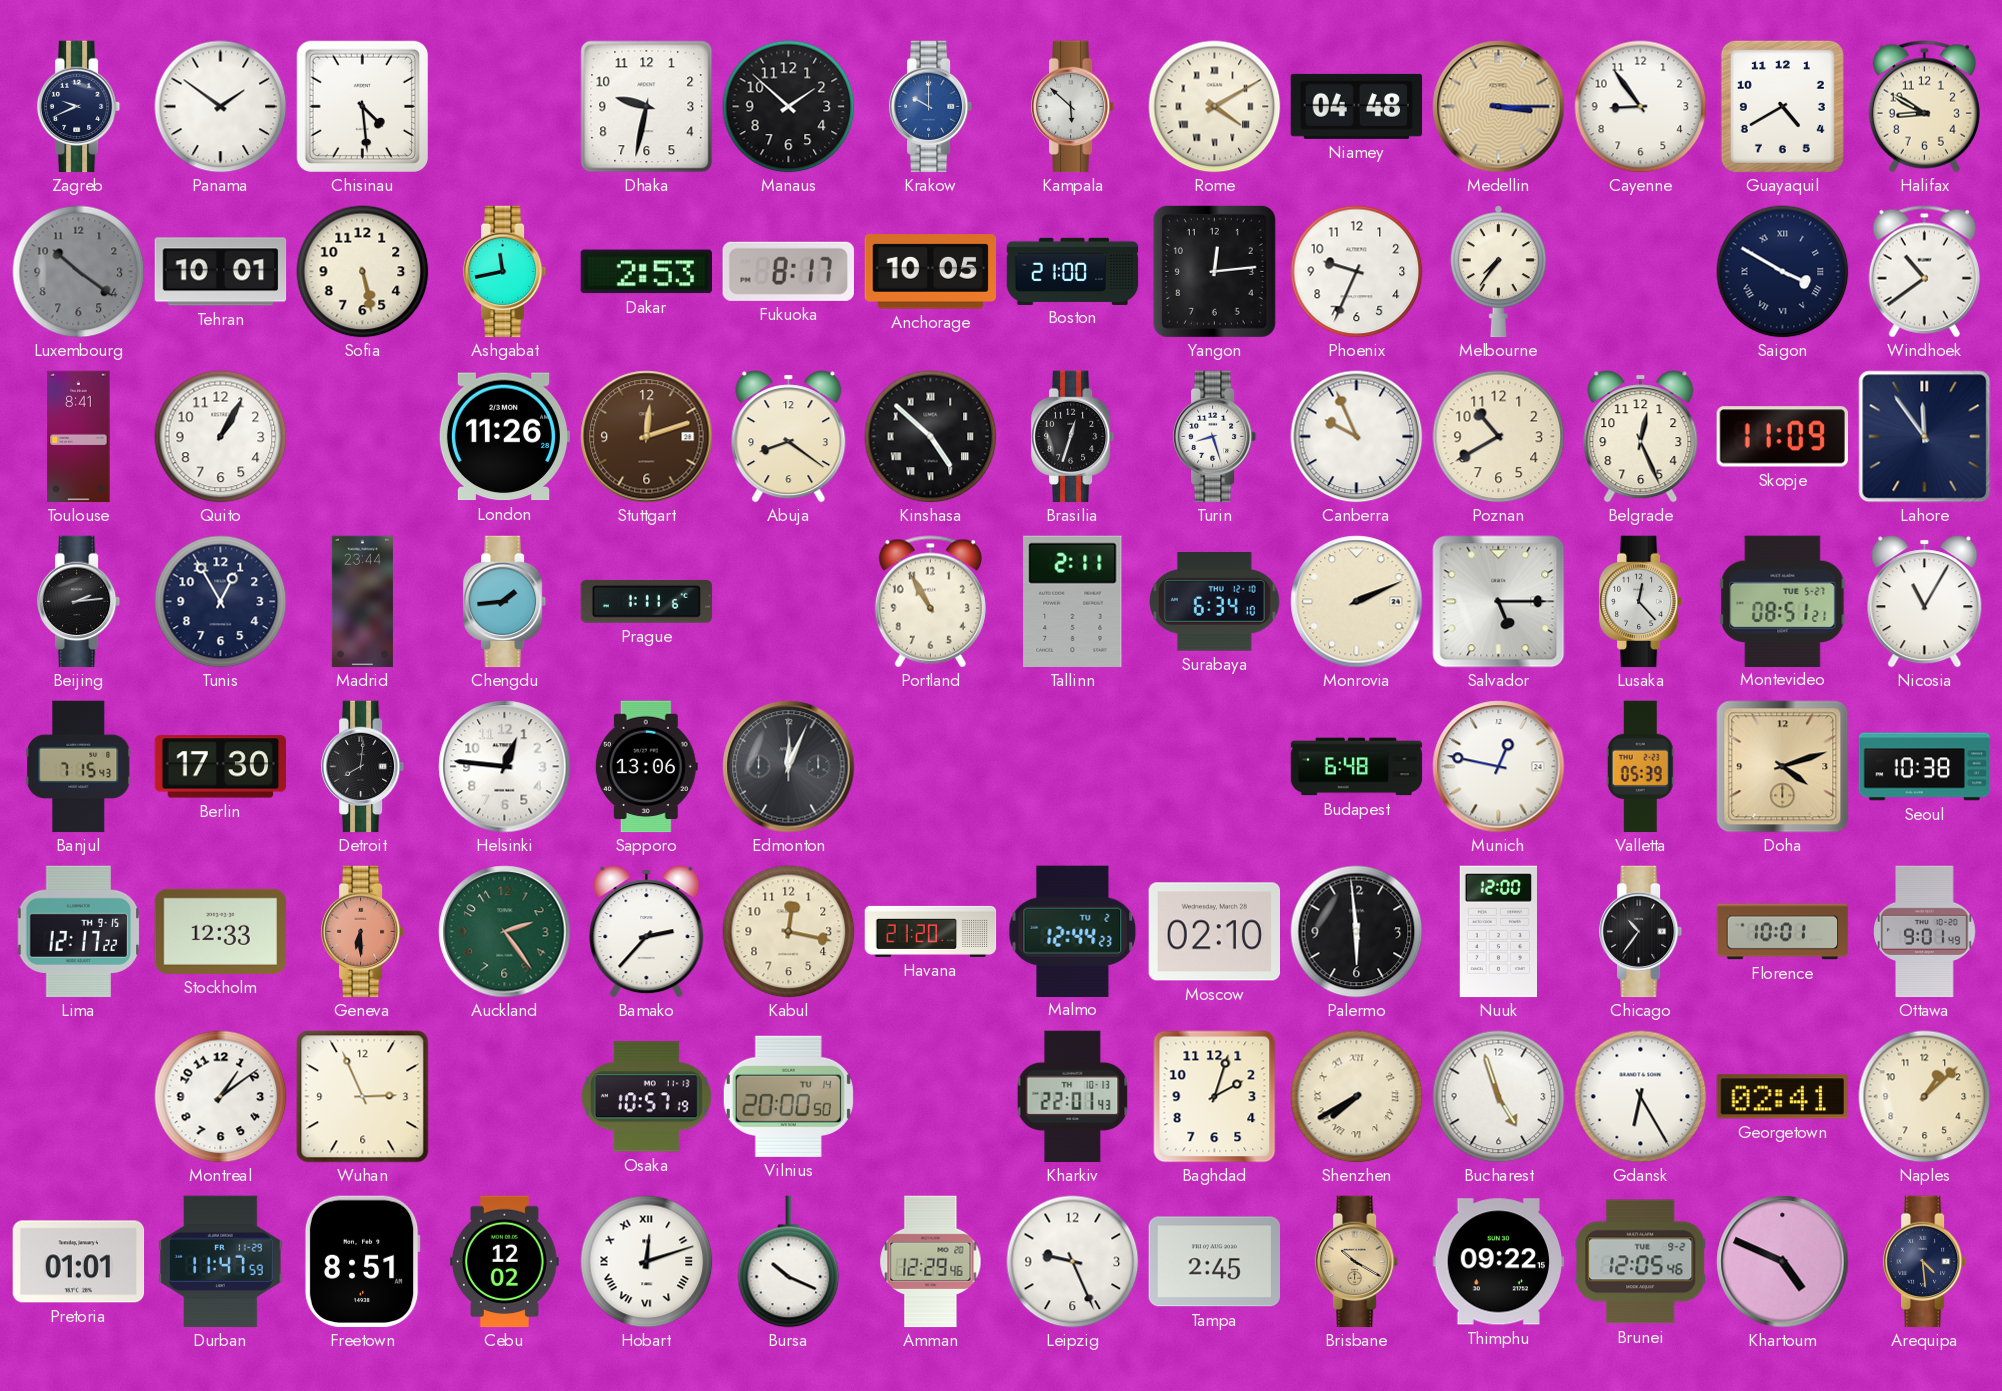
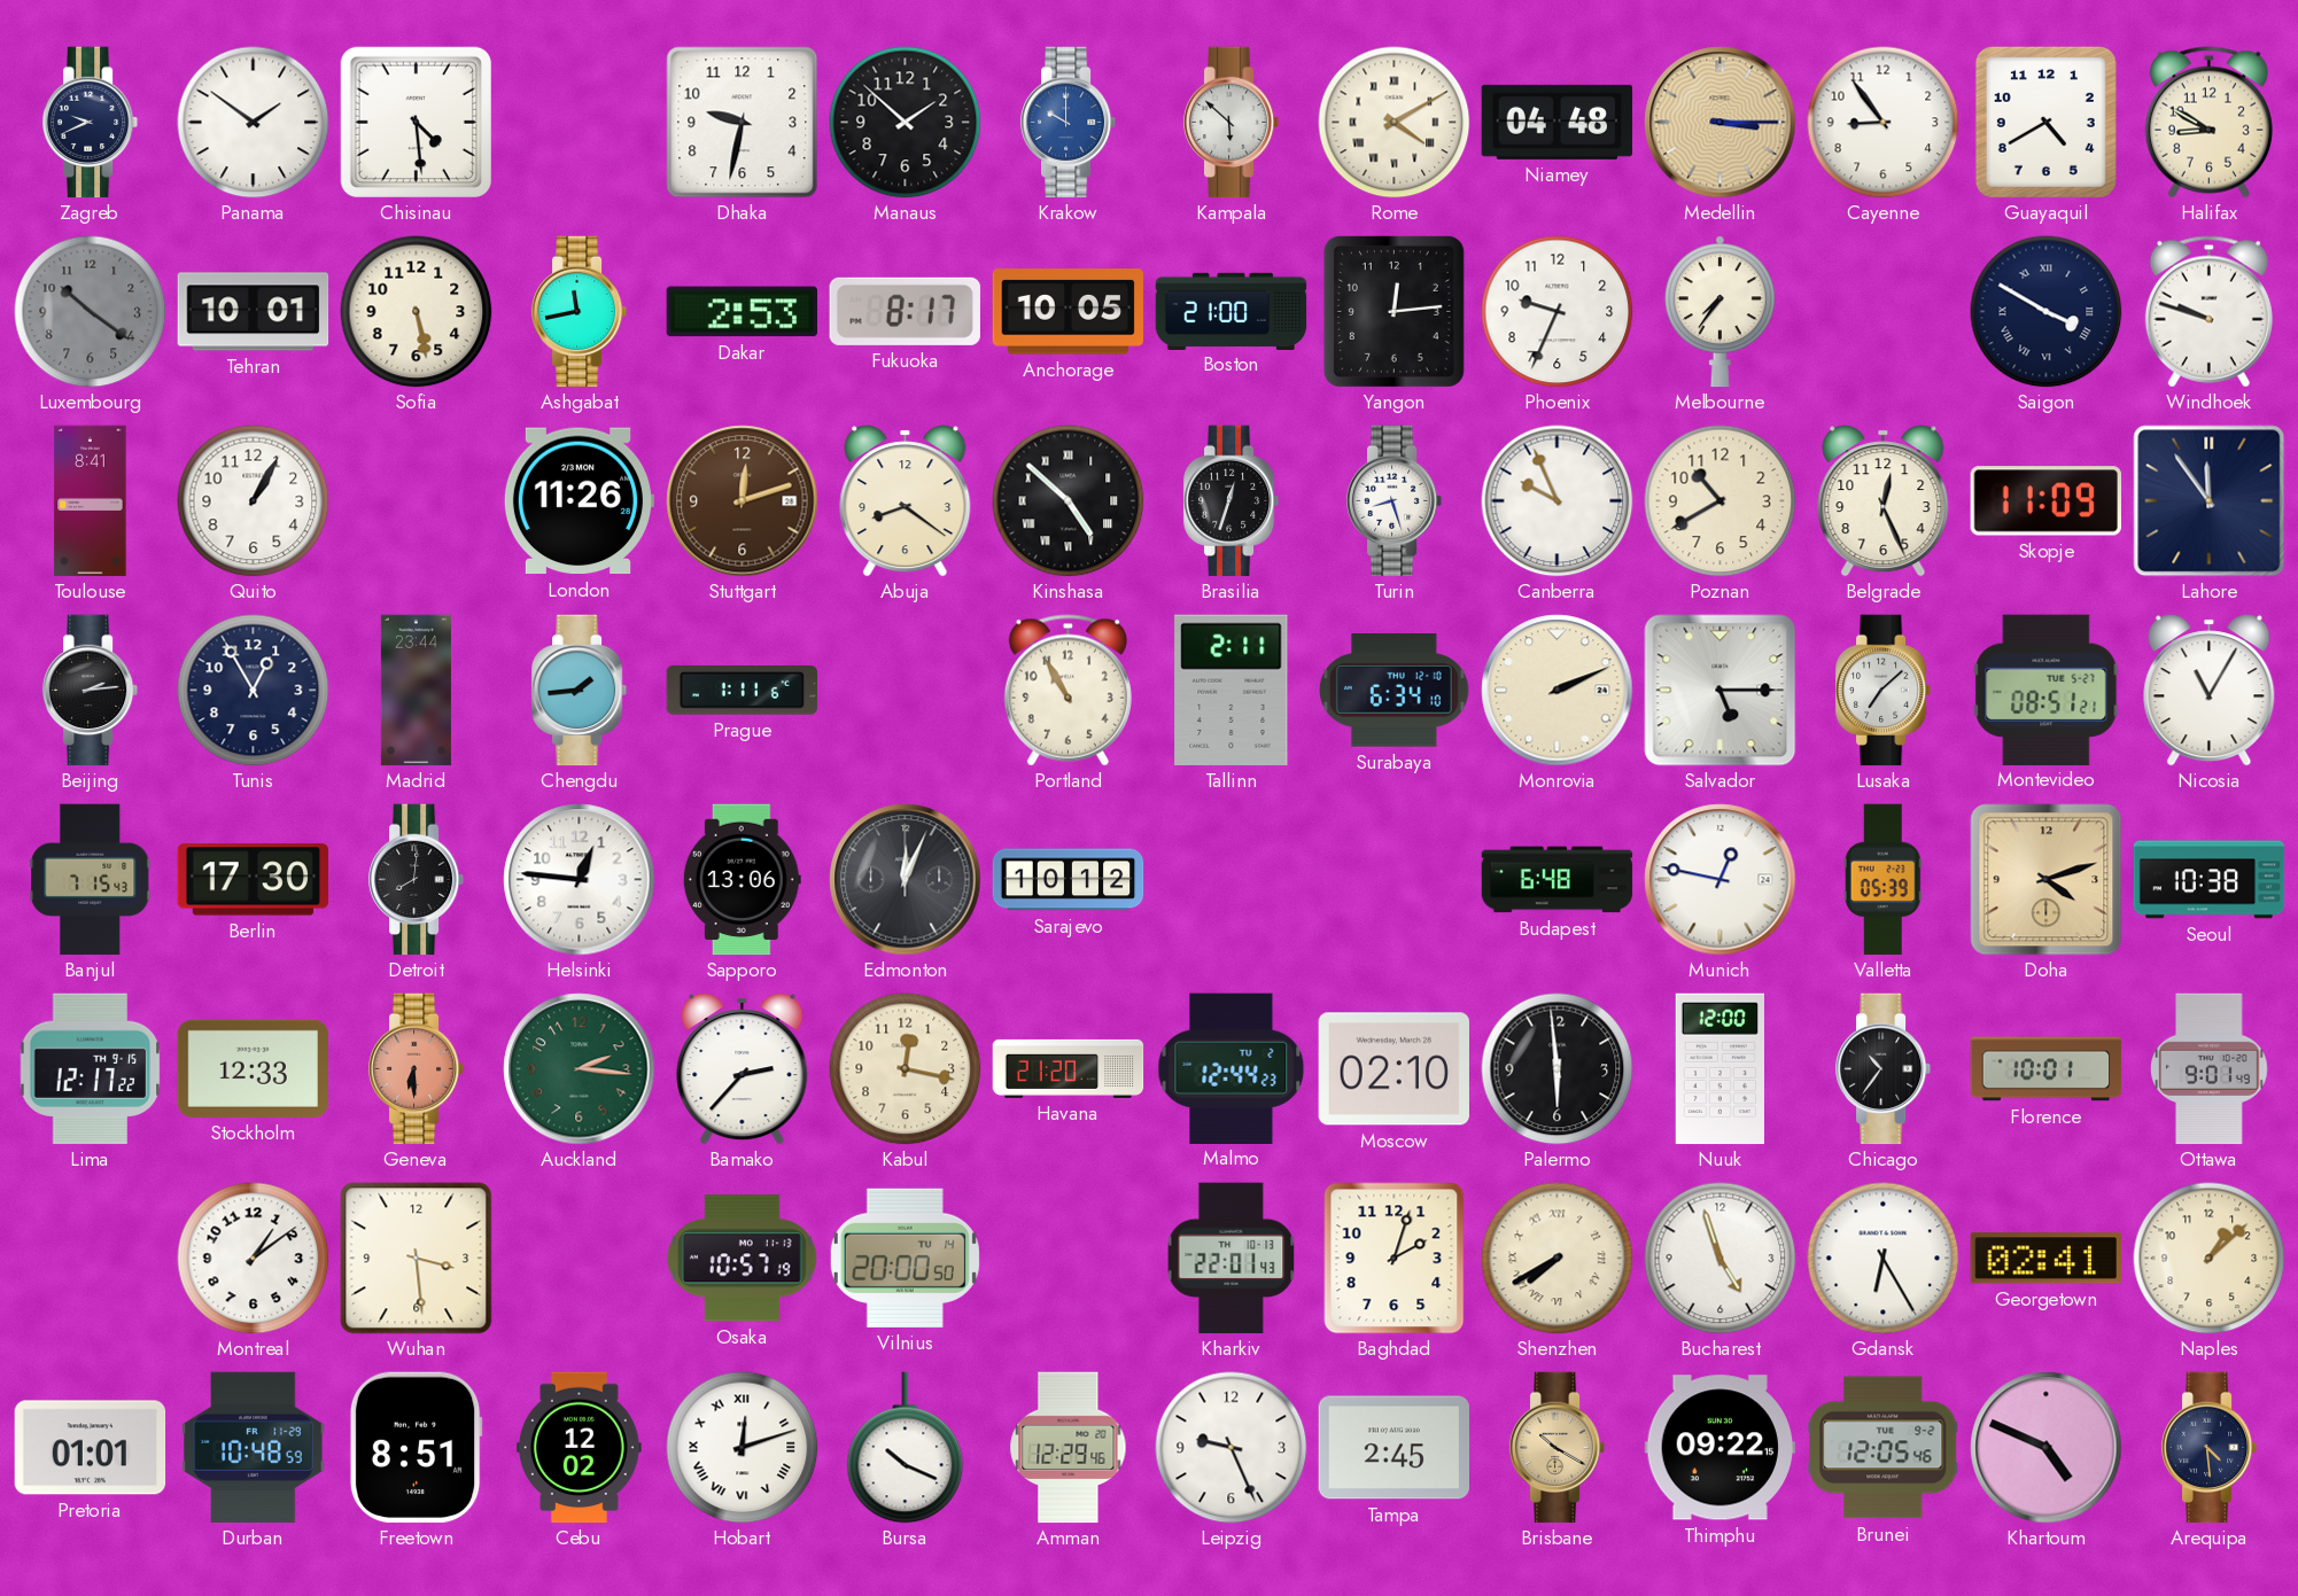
Windhoek: 10:39 -> 9:48 (2208, 312)
Lusaka: 12:23 -> 7:08 (1884, 691)
Sarajevo: none -> 10:12 (1069, 880)
Auckland: 2:24 -> 2:16 (580, 1069)
Wuhan: 2:56 -> 3:29 (417, 1259)
Durban: 11:47 -> 10:48 (254, 1448)
